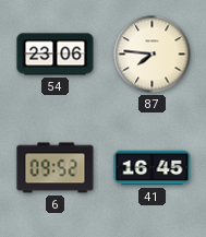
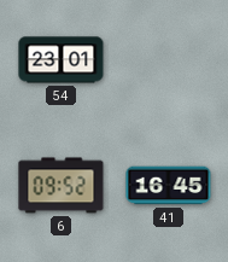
54: 23:06 -> 23:01 (62, 60)
87: 7:46 -> none (153, 55)
